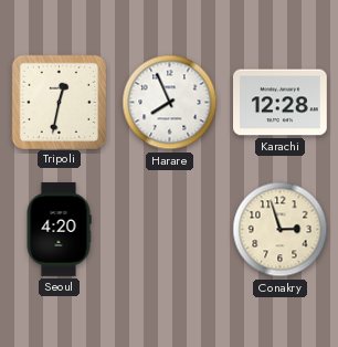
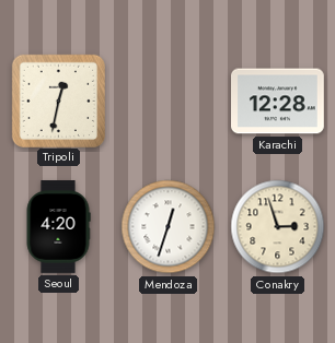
Harare: 7:56 -> none (170, 103)
Mendoza: none -> 12:33 (169, 227)
